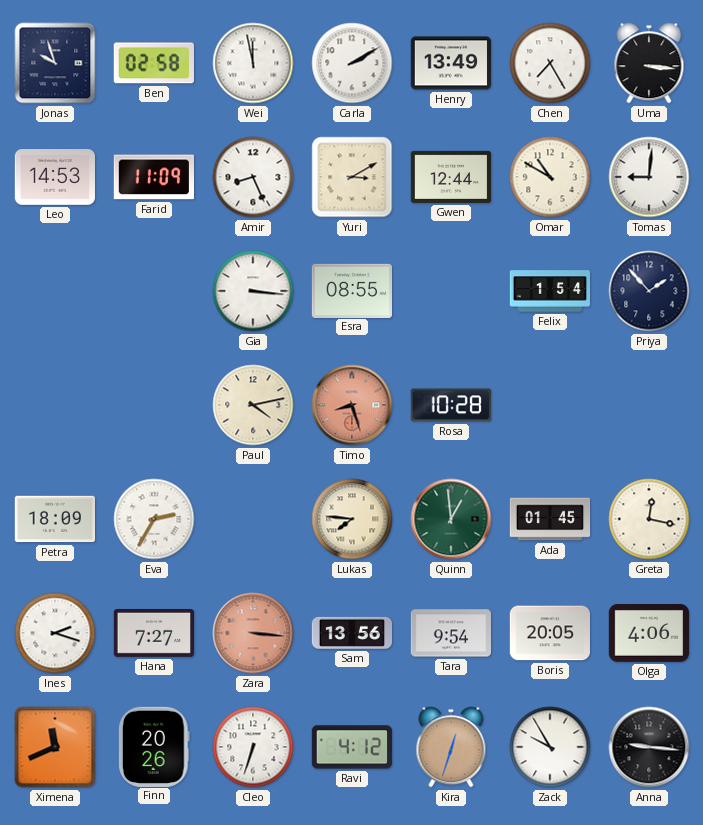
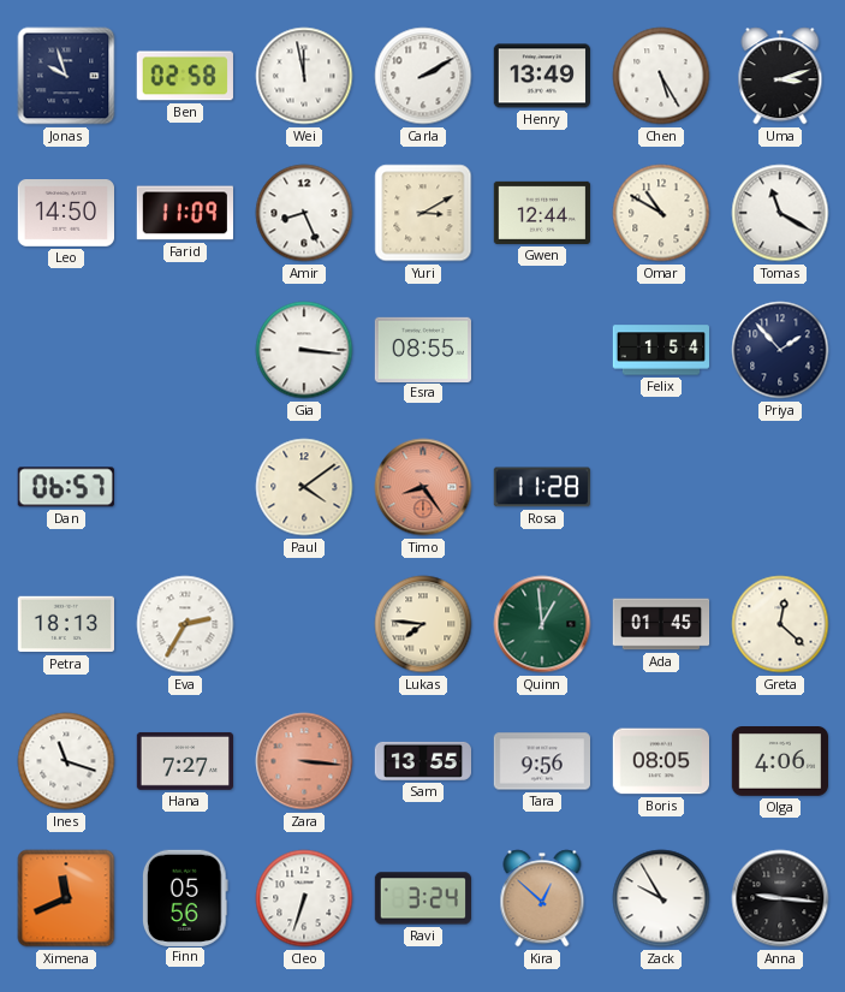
Chen: 7:25 -> 5:25 (661, 76)
Uma: 3:16 -> 3:12 (780, 76)
Leo: 14:53 -> 14:50 (65, 214)
Tomas: 9:01 -> 11:20 (780, 213)
Dan: none -> 06:57 (66, 487)
Paul: 4:13 -> 4:09 (304, 487)
Timo: 8:27 -> 8:24 (423, 487)
Rosa: 10:28 -> 11:28 (542, 487)
Petra: 18:09 -> 18:13 (65, 624)
Greta: 12:17 -> 12:22 (780, 624)
Ines: 2:18 -> 11:18 (66, 761)
Sam: 13:56 -> 13:55 (422, 761)
Tara: 9:54 -> 9:56 (541, 761)
Boris: 20:05 -> 08:05 (660, 761)
Finn: 20:26 -> 05:56 (185, 897)
Ravi: 4:12 -> 3:24 (422, 898)
Kira: 12:33 -> 12:52 (542, 898)
